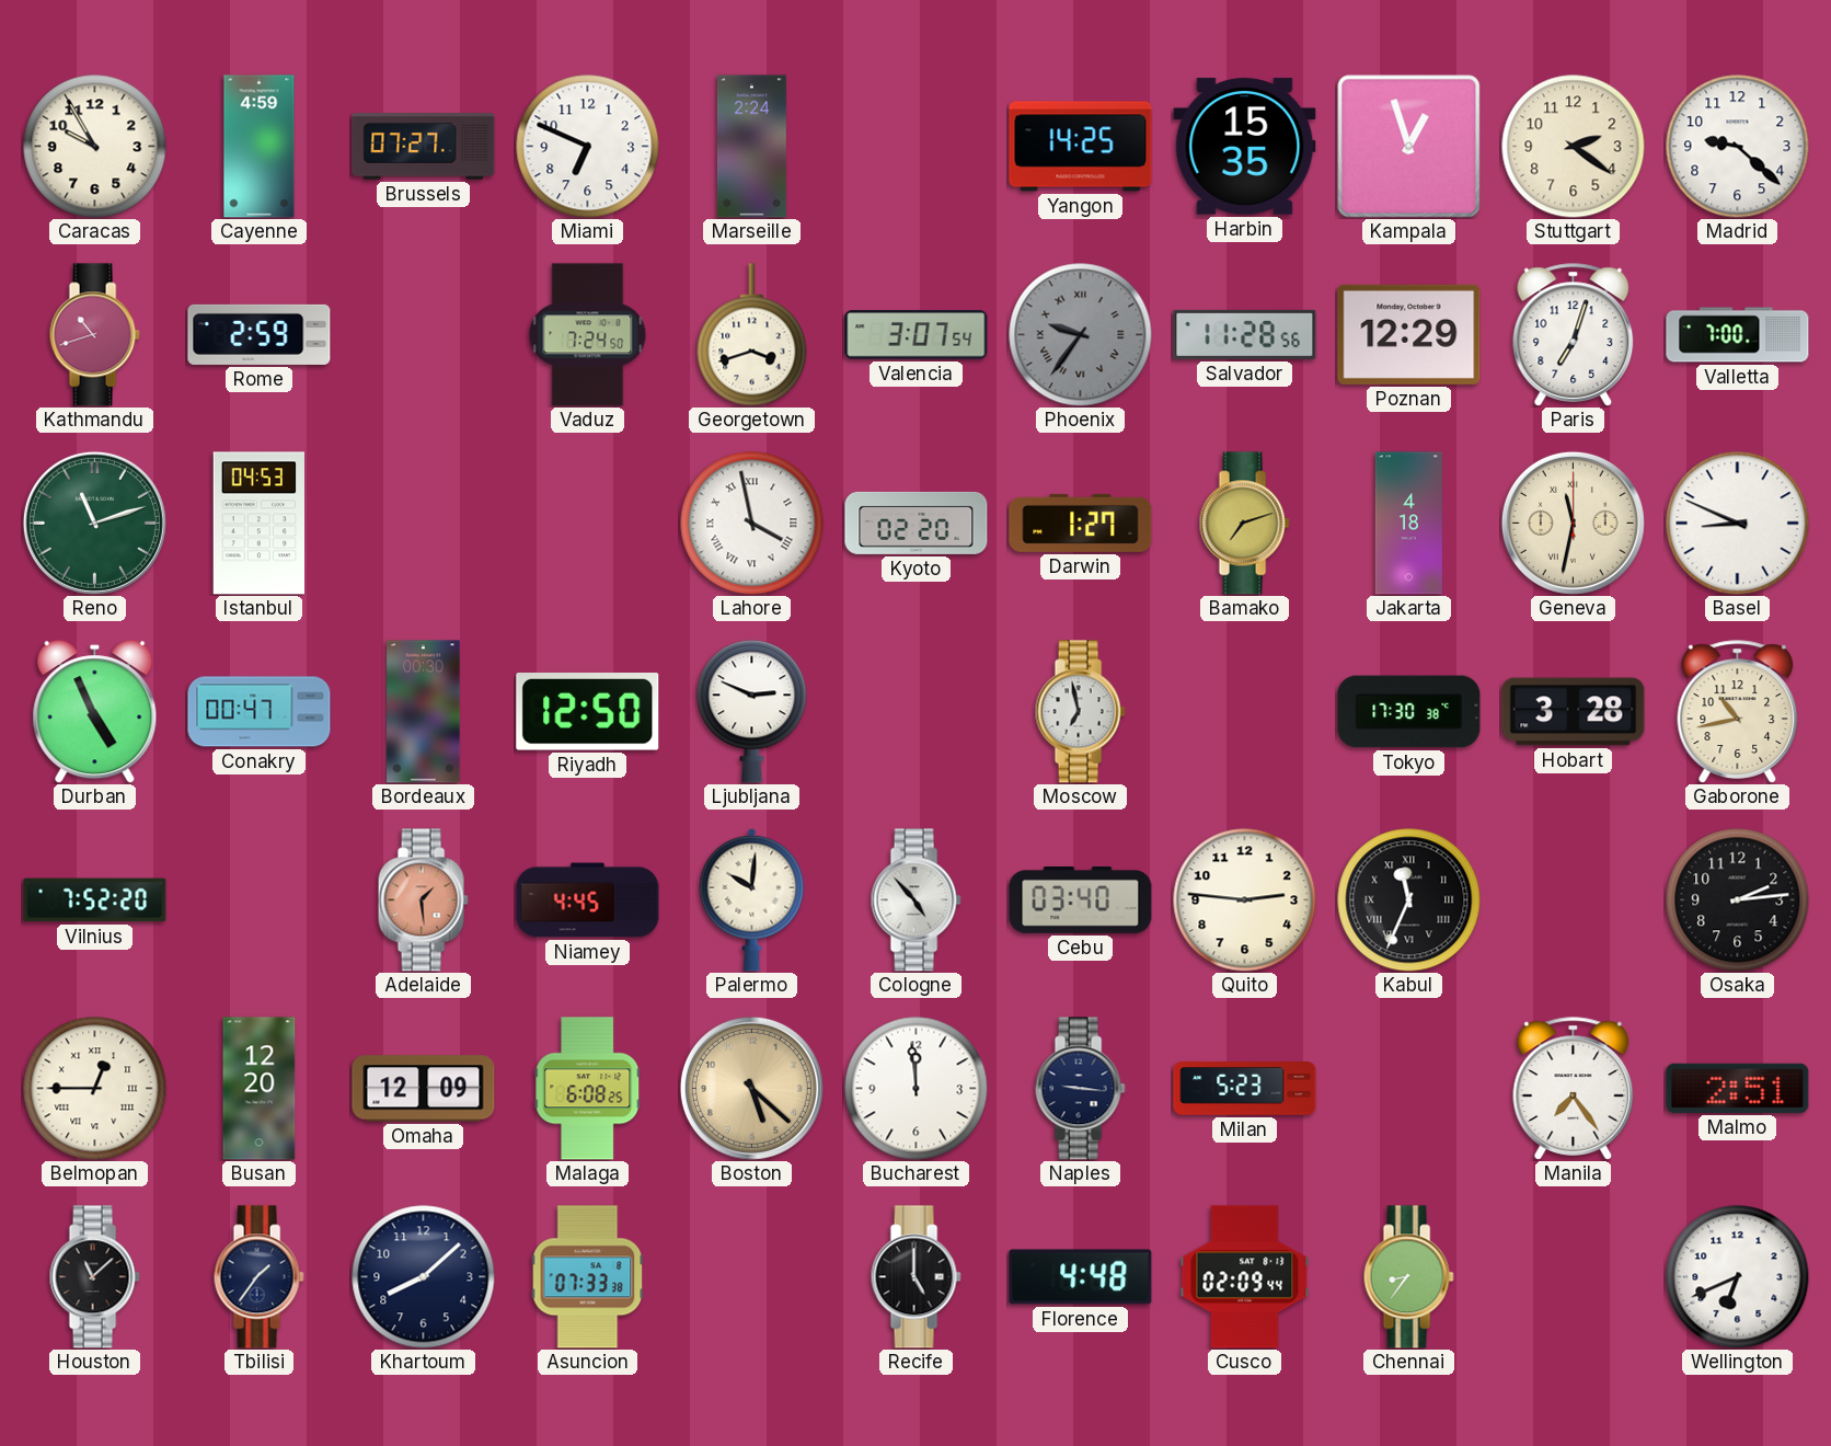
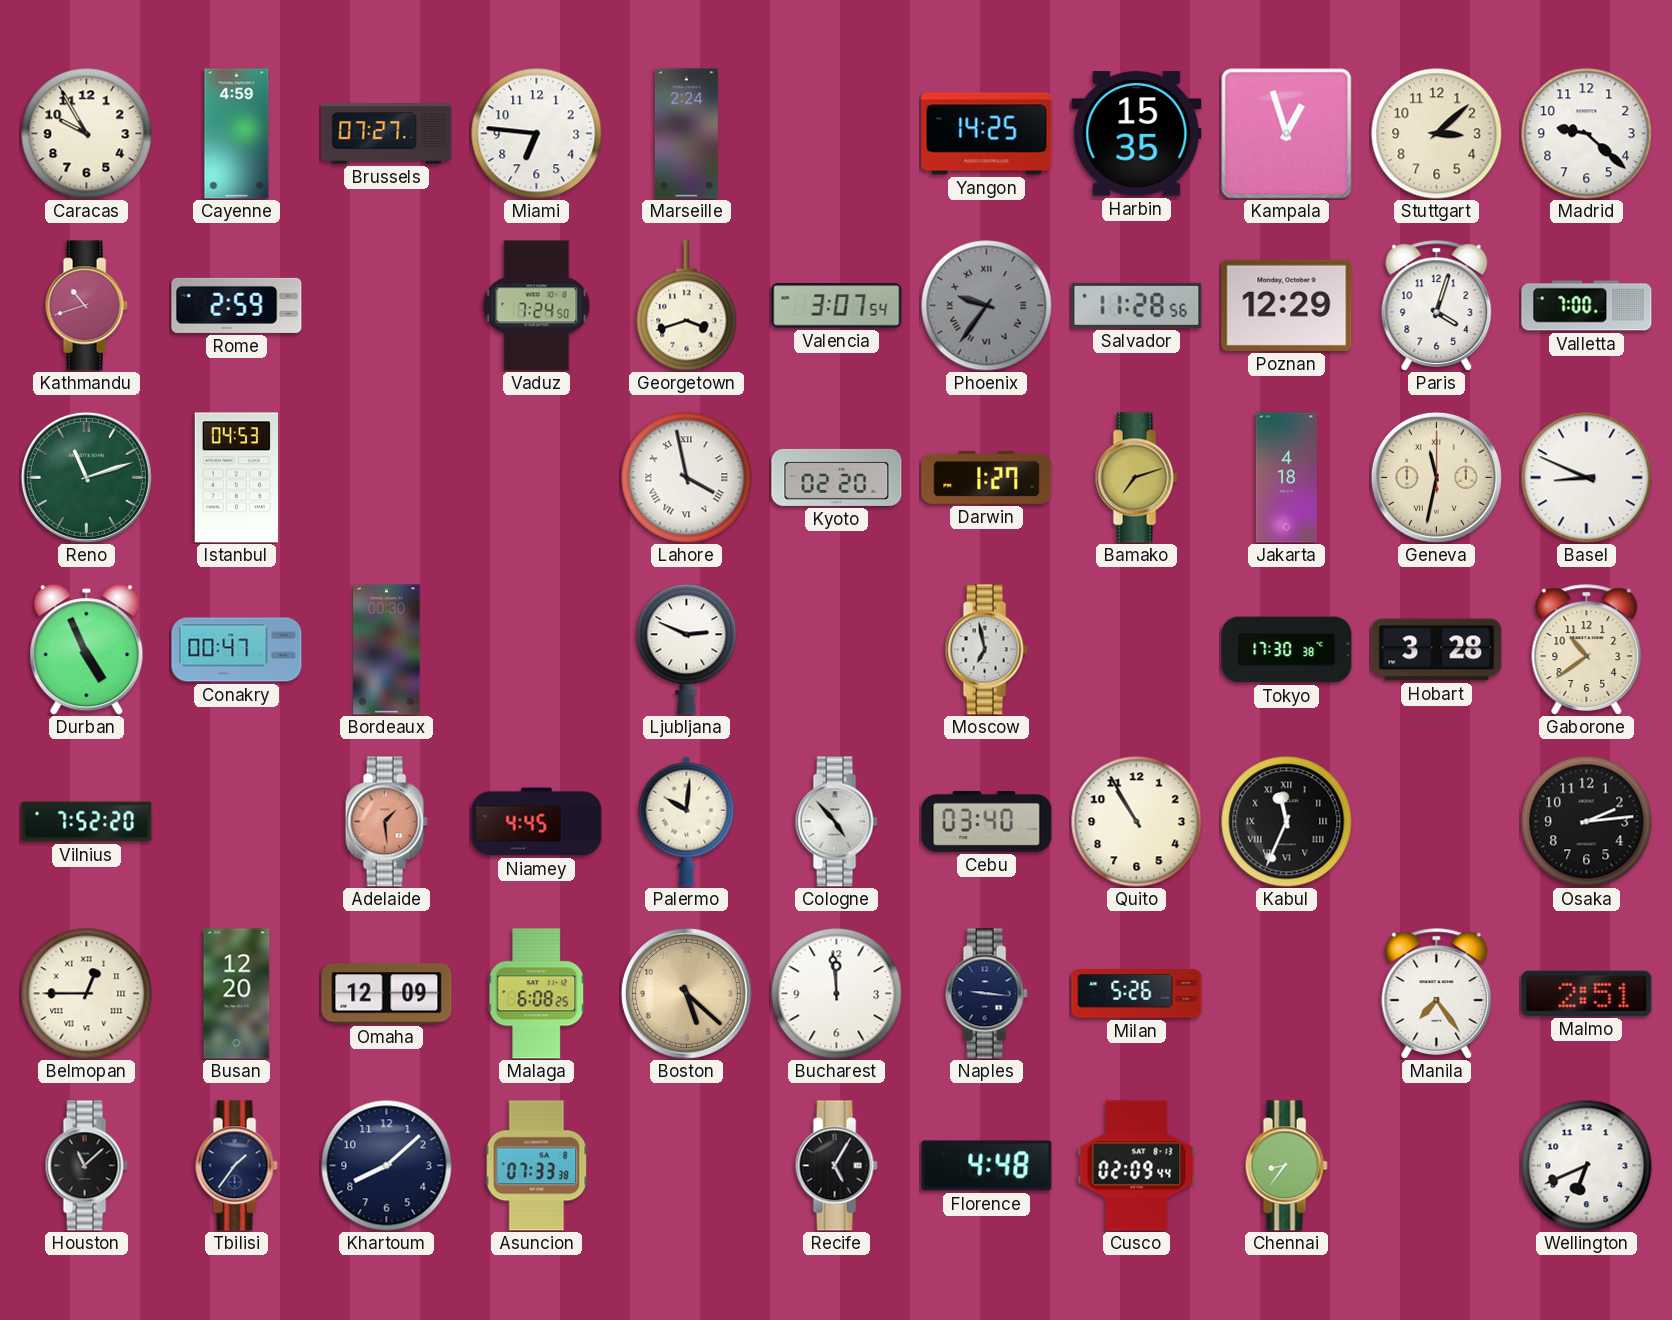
Miami: 6:49 -> 6:46 (537, 134)
Stuttgart: 2:21 -> 3:08 (1437, 134)
Paris: 7:03 -> 4:03 (1437, 306)
Riyadh: 12:50 -> none (588, 712)
Gaborone: 10:43 -> 10:39 (1587, 650)
Quito: 2:46 -> 10:55 (1137, 822)
Milan: 5:23 -> 5:26 (1137, 994)
Recife: 5:00 -> 5:05 (836, 1166)
